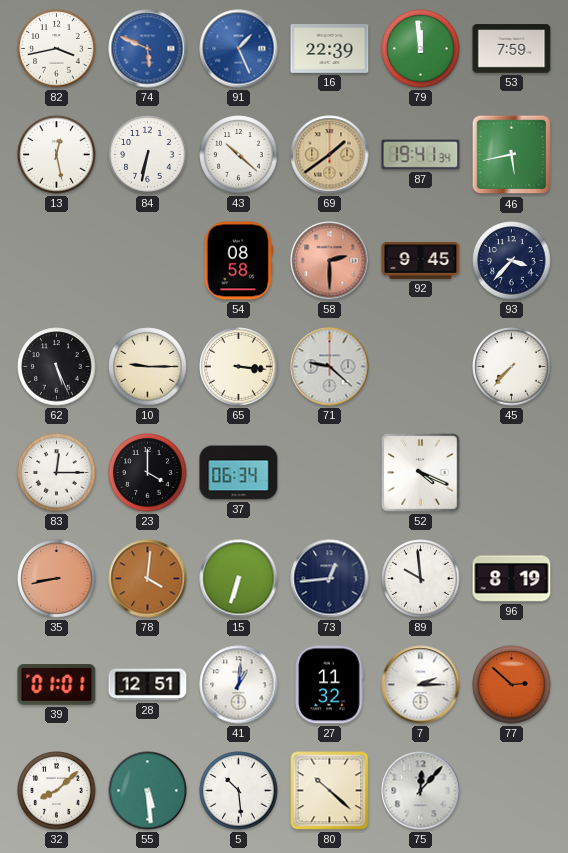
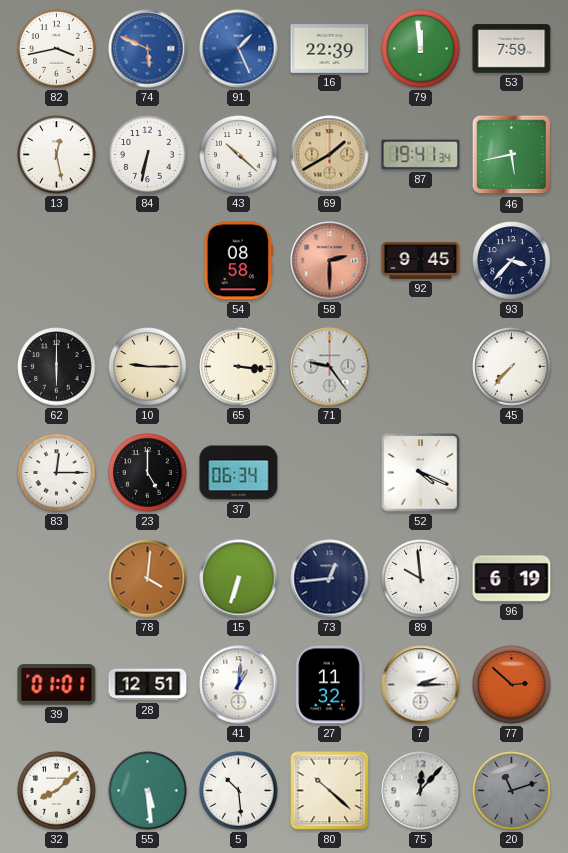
69: 1:39 -> 1:40 (330, 155)
62: 5:26 -> 6:00 (57, 367)
71: 9:22 -> 9:24 (330, 367)
23: 4:00 -> 5:00 (148, 473)
35: 8:43 -> none (57, 579)
96: 8:19 -> 6:19 (512, 579)
20: none -> 11:12 (512, 791)
